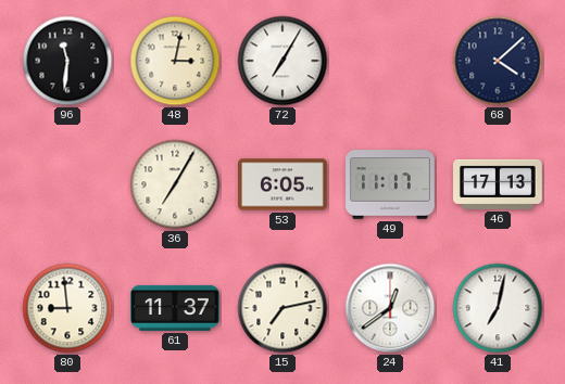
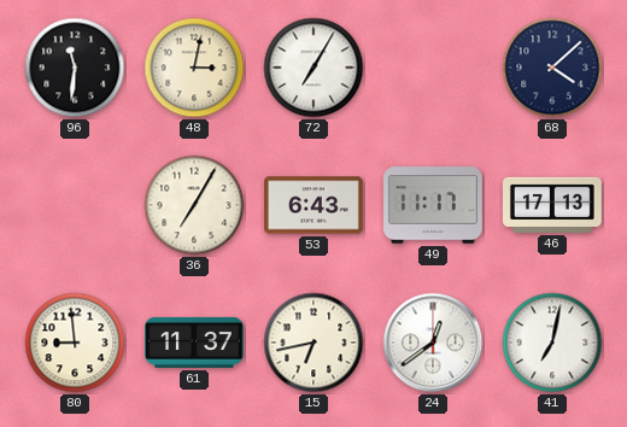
53: 6:05 -> 6:43 (315, 205)
15: 7:13 -> 6:43 (313, 343)
